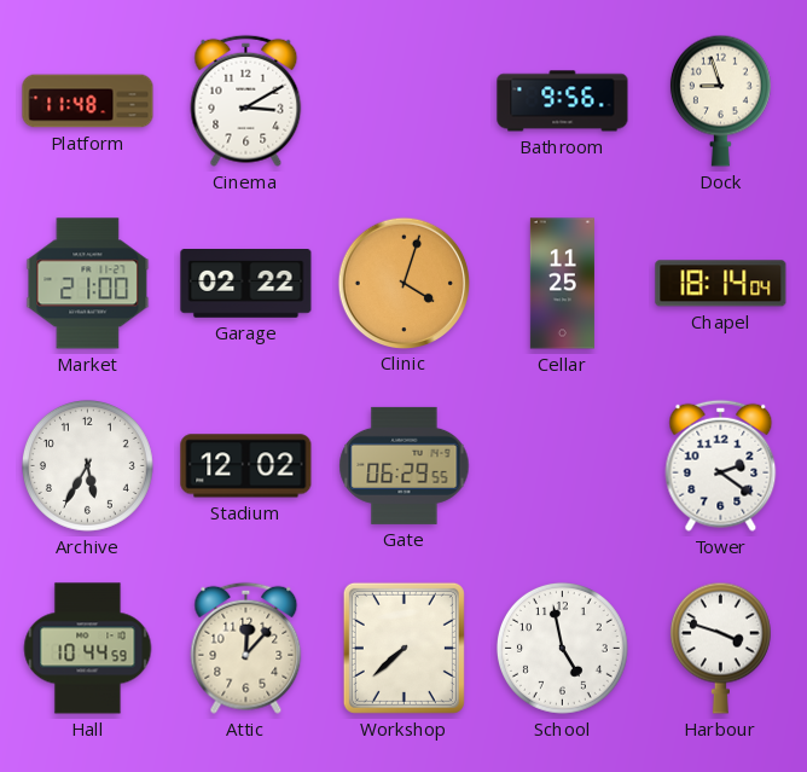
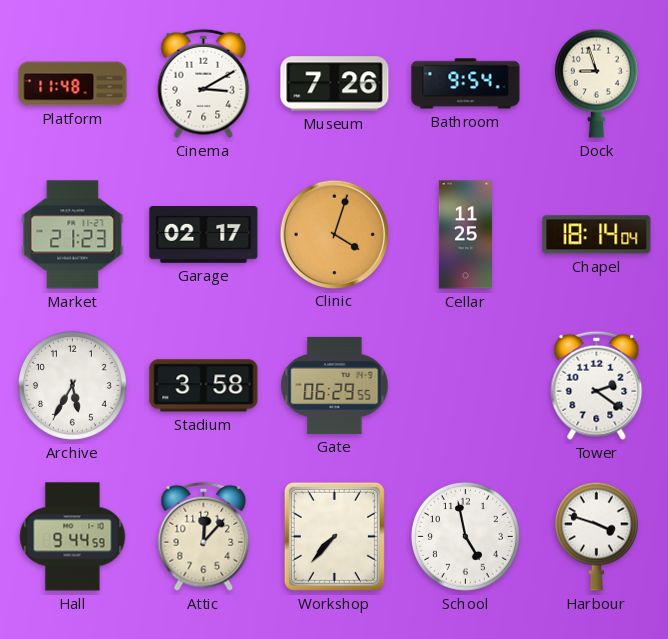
Museum: none -> 7:26 (335, 84)
Bathroom: 9:56 -> 9:54 (466, 84)
Market: 21:00 -> 21:23 (73, 235)
Garage: 02:22 -> 02:17 (204, 235)
Stadium: 12:02 -> 3:58 (204, 386)
Hall: 10:44 -> 9:44 (73, 537)
Workshop: 7:38 -> 7:37 (334, 536)
